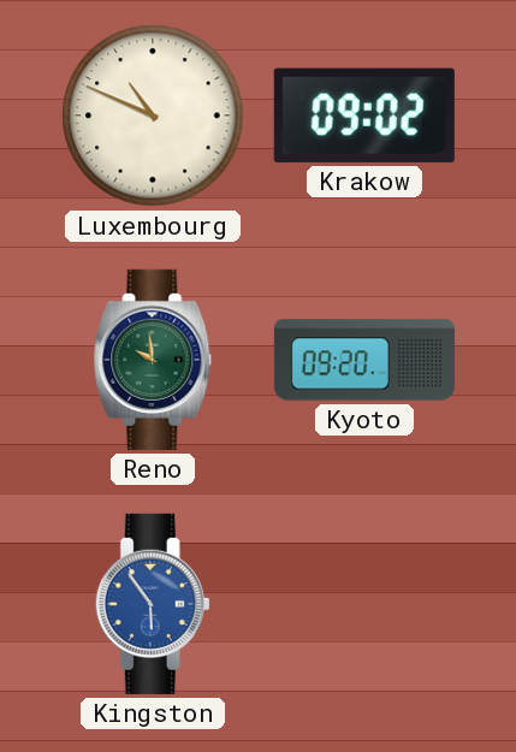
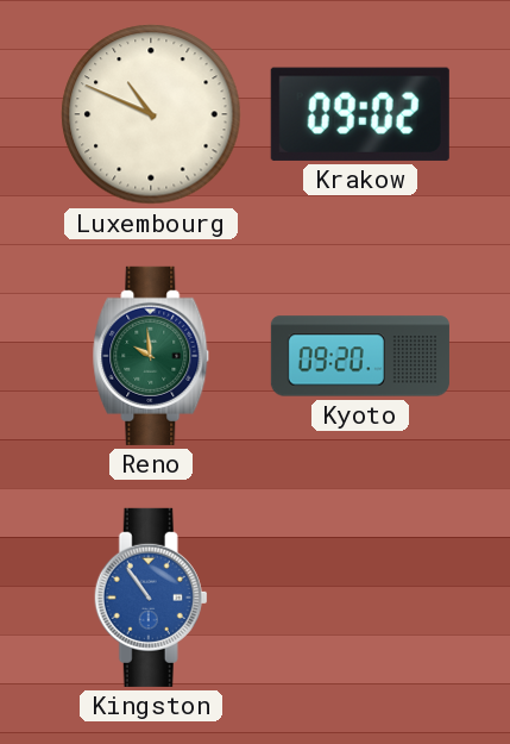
Kingston: 5:54 -> 10:54 (151, 598)
